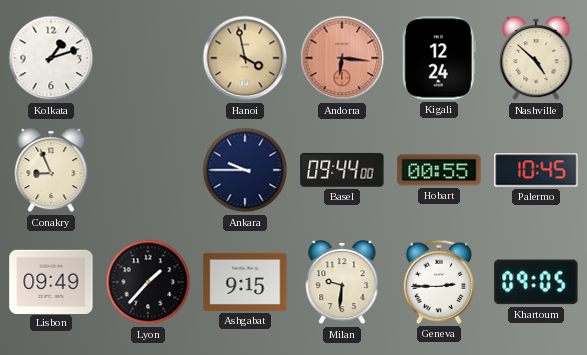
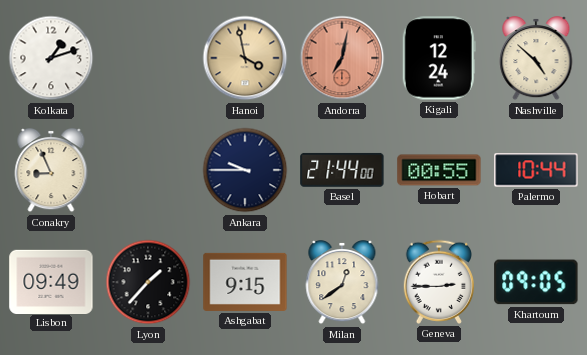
Andorra: 6:16 -> 7:02 (342, 58)
Basel: 09:44 -> 21:44 (342, 170)
Palermo: 10:45 -> 10:44 (536, 170)
Milan: 9:31 -> 12:39 (342, 282)
